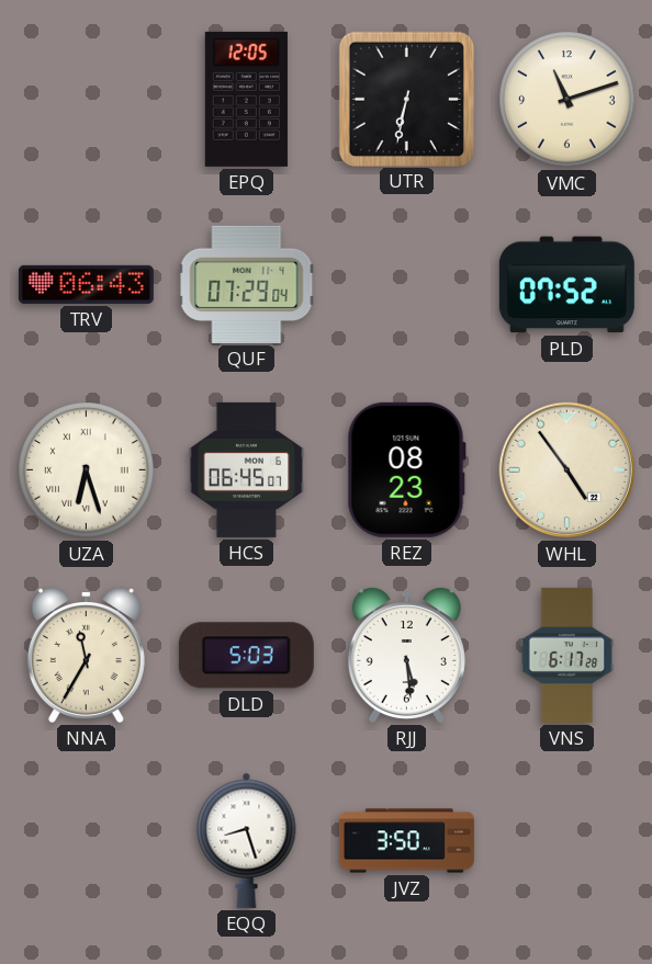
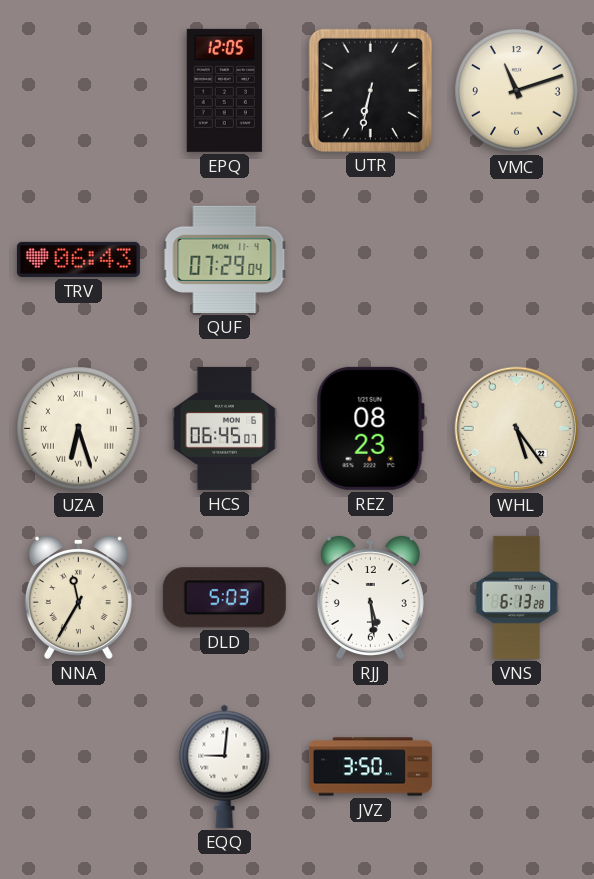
PLD: 07:52 -> none (566, 285)
WHL: 4:54 -> 5:24 (517, 429)
VNS: 6:17 -> 6:13 (517, 597)
EQQ: 8:27 -> 9:01 (225, 766)
